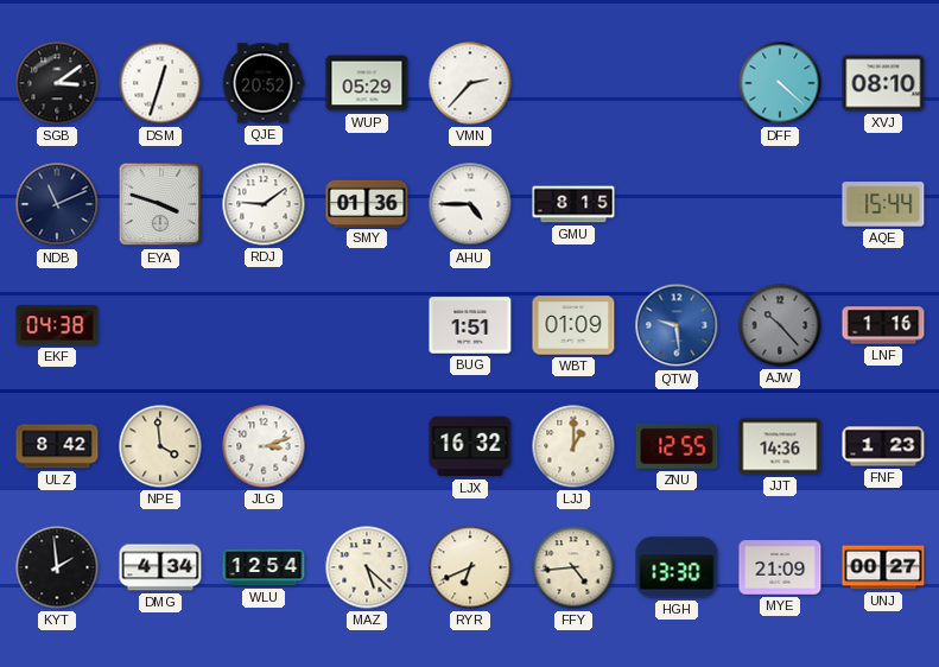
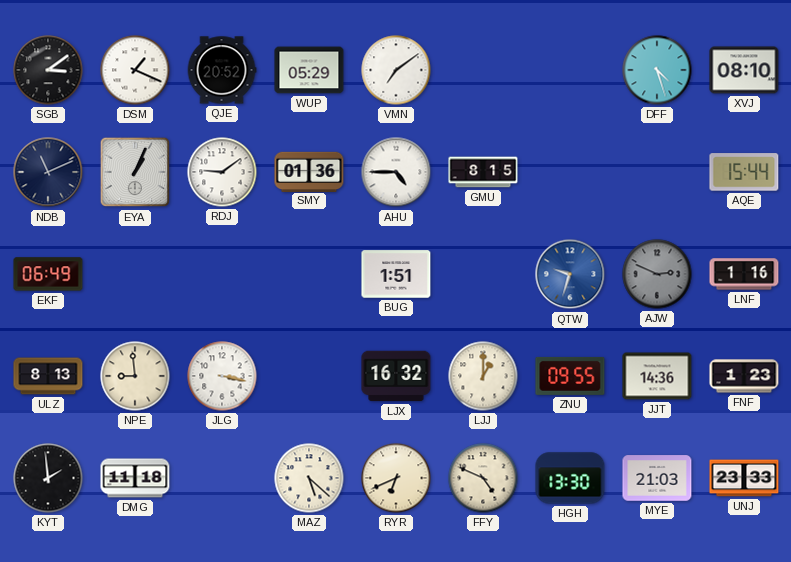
DSM: 12:33 -> 1:19 (135, 70)
VMN: 2:37 -> 7:09 (396, 70)
DFF: 4:22 -> 4:27 (657, 70)
EYA: 3:48 -> 1:04 (135, 172)
EKF: 04:38 -> 06:49 (48, 274)
WBT: 01:09 -> none (573, 325)
QTW: 9:29 -> 9:33 (570, 274)
AJW: 10:23 -> 2:49 (657, 274)
ULZ: 8:42 -> 8:13 (48, 376)
NPE: 3:59 -> 8:59 (135, 376)
JLG: 3:12 -> 3:17 (222, 376)
ZNU: 12:55 -> 09:55 (570, 376)
DMG: 4:34 -> 11:18 (135, 478)
WLU: 12:54 -> none (264, 567)
FFY: 4:44 -> 4:49 (483, 478)
MYE: 21:09 -> 21:03 (657, 478)
UNJ: 00:27 -> 23:33 (744, 478)
